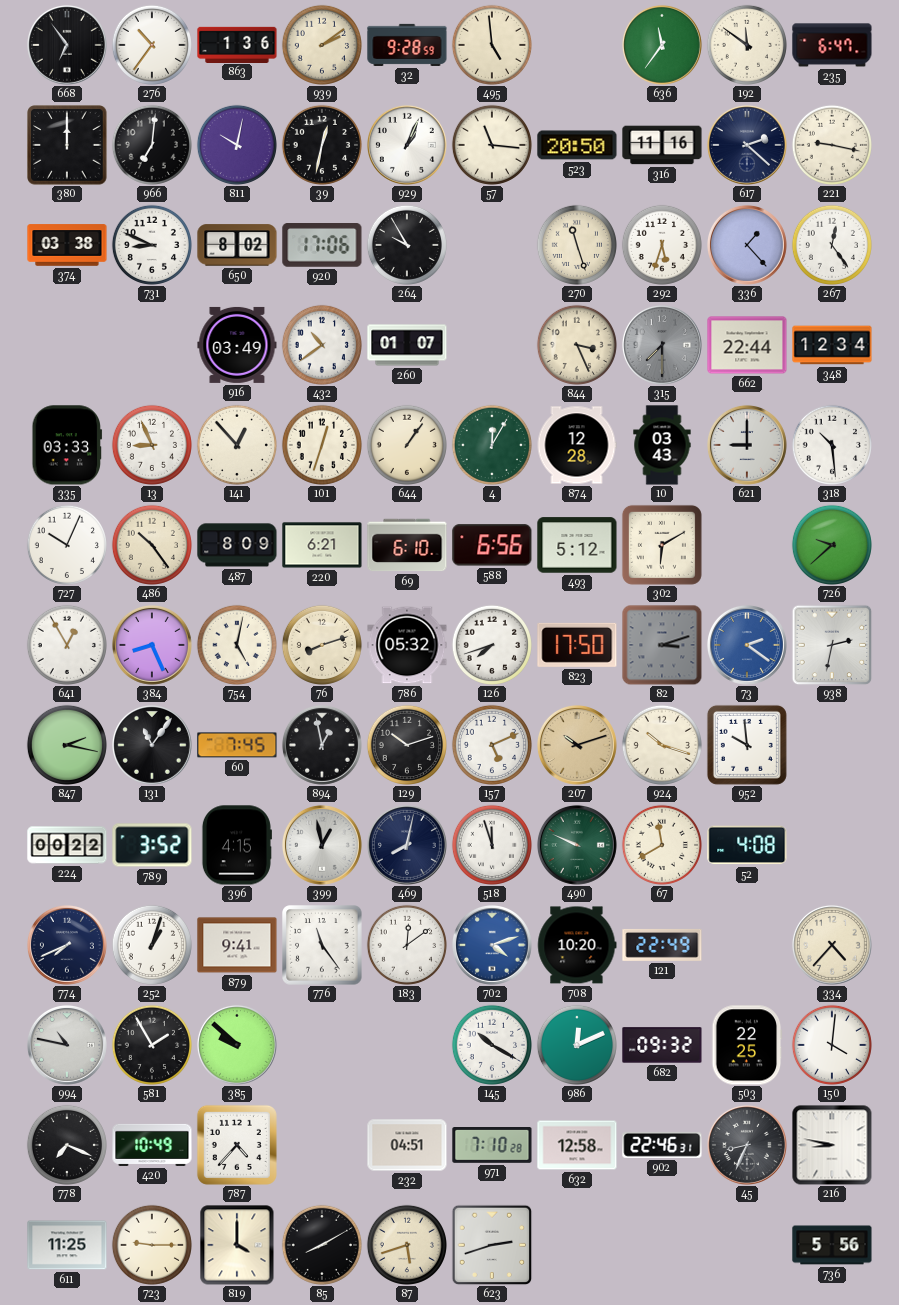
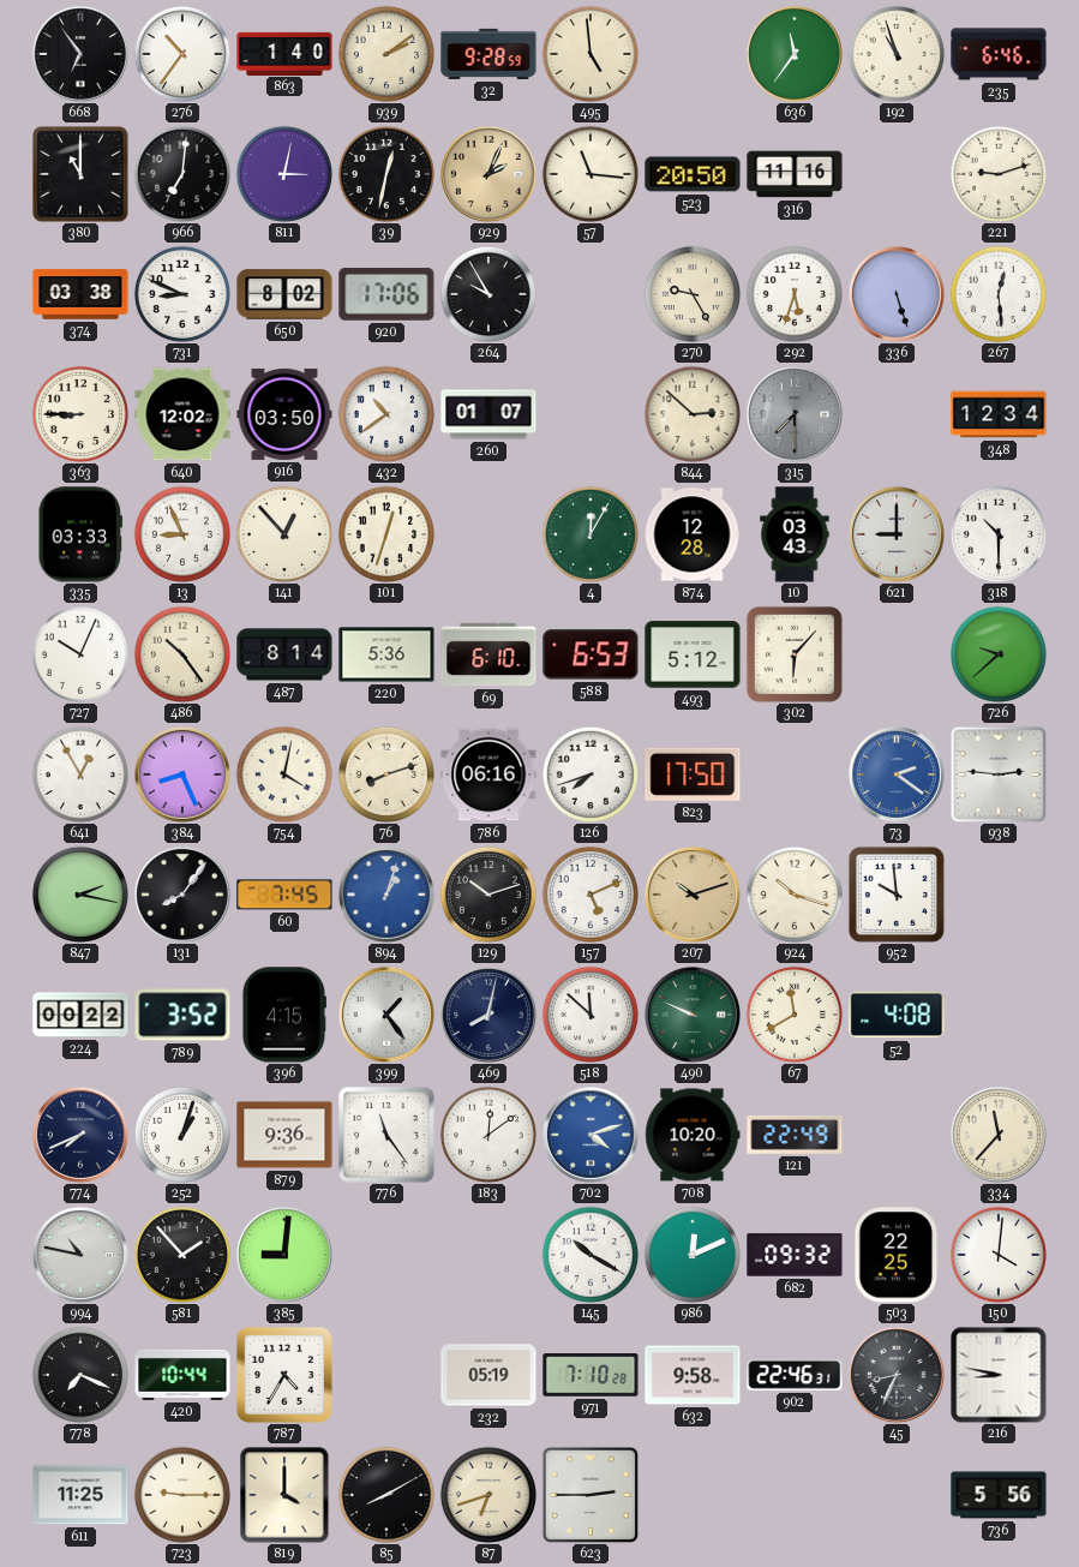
863: 1:36 -> 1:40 (284, 53)
192: 11:51 -> 10:57 (897, 54)
235: 6:47 -> 6:46 (999, 54)
380: 12:00 -> 11:00 (80, 174)
811: 10:02 -> 3:02 (284, 174)
929: 1:04 -> 2:04 (488, 174)
929 dial: white -> champagne (488, 174)
617: 2:22 -> none (747, 145)
221: 9:17 -> 9:12 (999, 174)
270: 11:27 -> 9:25 (693, 294)
336: 1:23 -> 5:27 (897, 294)
267: 12:24 -> 12:29 (999, 294)
363: none -> 8:45 (80, 414)
640: none -> 12:02 (182, 414)
916: 03:49 -> 03:50 (284, 414)
844: 3:26 -> 2:52 (693, 414)
662: 22:44 -> none (747, 345)
644: 1:06 -> none (407, 445)
318: 10:29 -> 10:30 (999, 534)
487: 8:09 -> 8:14 (284, 654)
220: 6:21 -> 5:36 (386, 654)
588: 6:56 -> 6:53 (591, 654)
302: 6:10 -> 6:07 (795, 654)
754: 5:02 -> 4:02 (284, 774)
786: 05:32 -> 06:16 (488, 774)
82: 3:12 -> none (662, 645)
938: 2:32 -> 2:46 (999, 774)
131: 11:06 -> 8:06 (182, 895)
894: 12:58 -> 1:03 (386, 895)
894 dial: black -> blue (386, 895)
399: 12:58 -> 1:24 (386, 1015)
518: 11:57 -> 11:52 (591, 1015)
879: 9:41 -> 9:36 (284, 1135)
334: 4:37 -> 11:37 (999, 1135)
581: 1:55 -> 1:53 (182, 1255)
385: 9:52 -> 9:01 (284, 1255)
420: 10:49 -> 10:44 (182, 1375)
787: 4:37 -> 4:35 (284, 1375)
232: 04:51 -> 05:19 (488, 1375)
632: 12:58 -> 9:58 (693, 1375)
87: 5:42 -> 6:42 (488, 1495)
623: 2:42 -> 2:45 (591, 1495)
